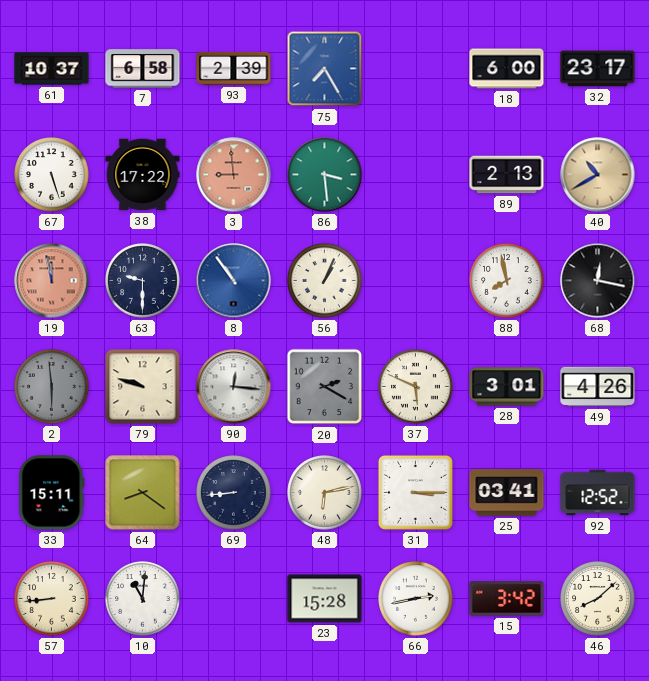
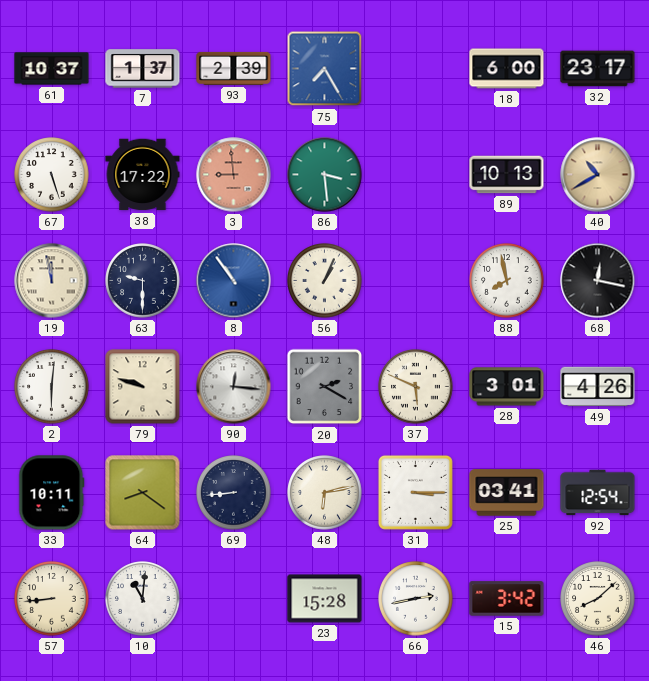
7: 6:58 -> 1:37 (143, 69)
89: 2:13 -> 10:13 (507, 175)
19 dial: salmon -> cream (52, 281)
2: 5:59 -> 6:01 (52, 387)
2 dial: grey -> white (52, 387)
33: 15:11 -> 10:11 (52, 493)
92: 12:52 -> 12:54 (598, 493)
